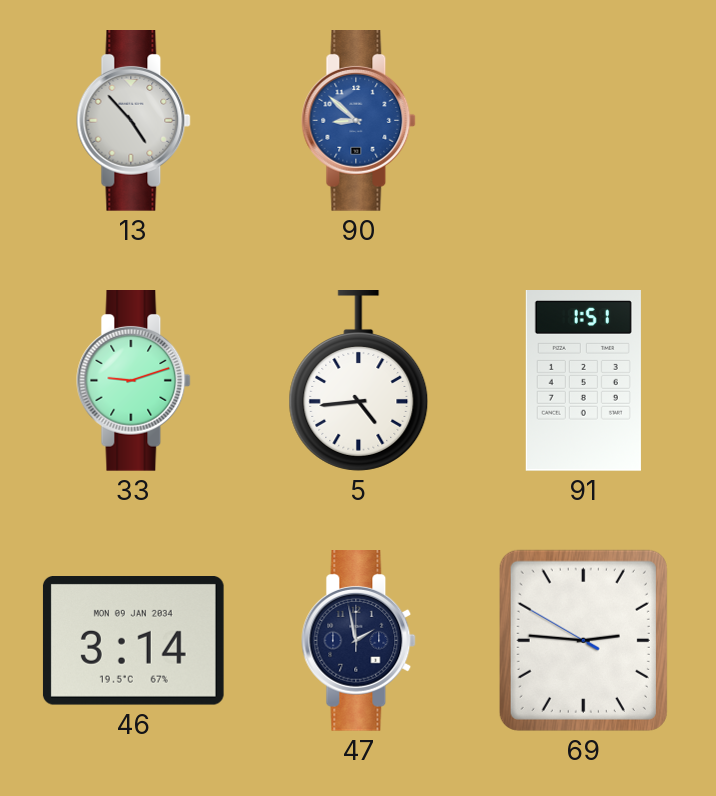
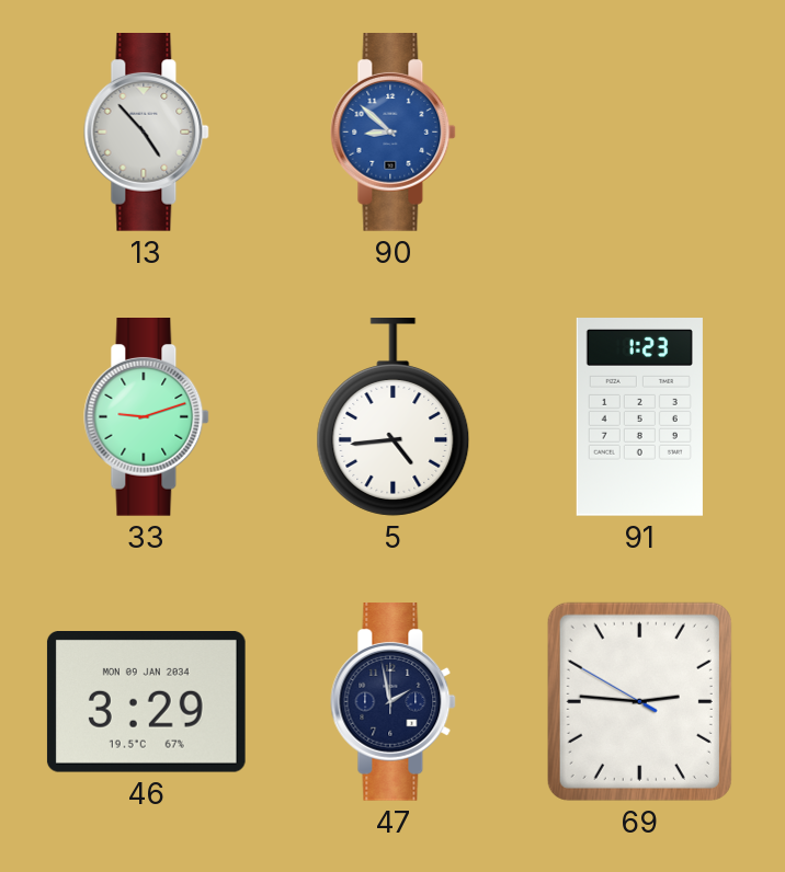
91: 1:51 -> 1:23 (639, 417)
46: 3:14 -> 3:29 (146, 702)
